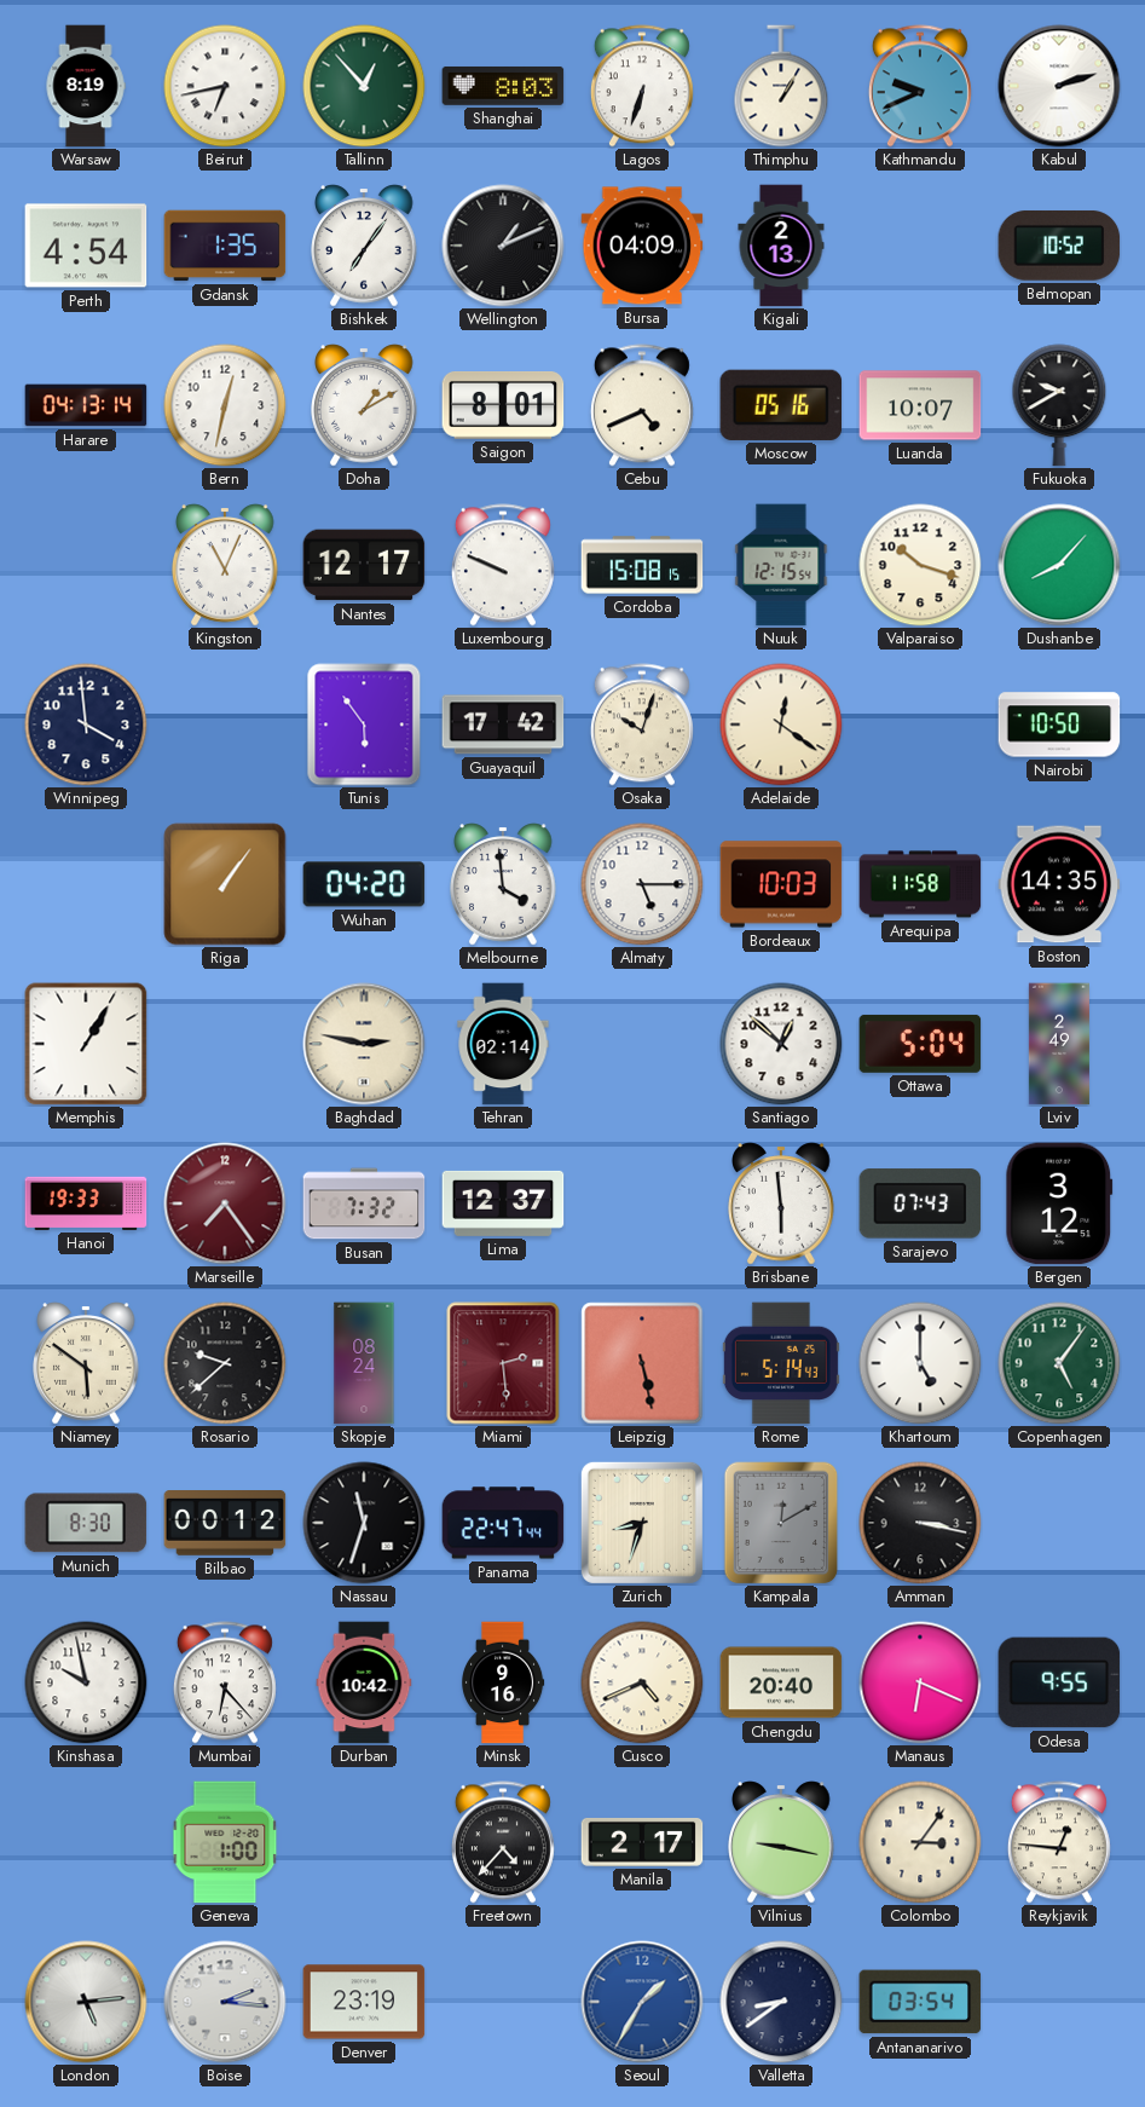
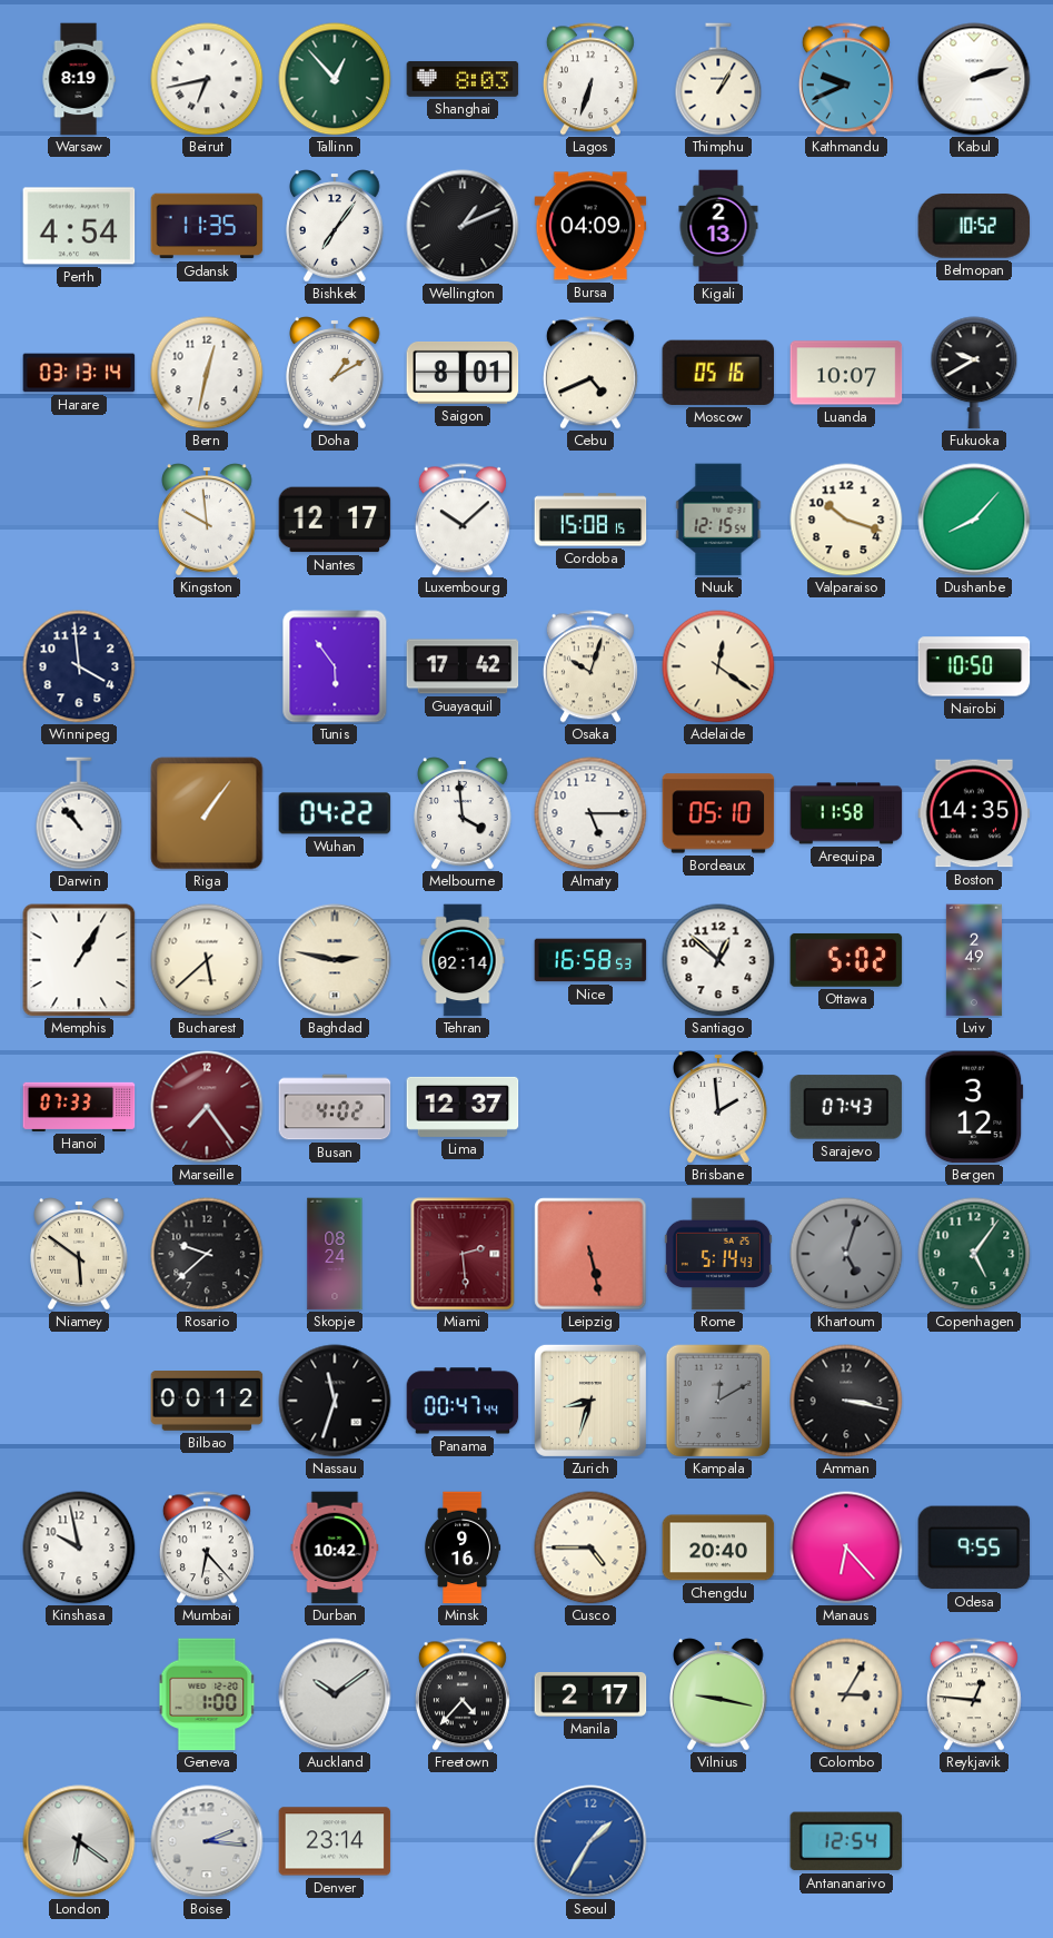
Gdansk: 1:35 -> 11:35 (207, 226)
Harare: 04:13 -> 03:13 (79, 373)
Kingston: 11:04 -> 9:59 (207, 520)
Luxembourg: 9:49 -> 10:08 (463, 520)
Darwin: none -> 10:53 (79, 813)
Wuhan: 04:20 -> 04:22 (335, 813)
Bordeaux: 10:03 -> 05:10 (718, 813)
Bucharest: none -> 5:38 (207, 960)
Nice: none -> 16:58 (590, 960)
Ottawa: 5:04 -> 5:02 (846, 960)
Hanoi: 19:33 -> 07:33 (79, 1107)
Busan: 7:32 -> 4:02 (335, 1107)
Brisbane: 5:59 -> 1:59 (718, 1107)
Khartoum: 5:00 -> 5:03 (846, 1254)
Khartoum dial: white -> grey (846, 1254)
Munich: 8:30 -> none (86, 1523)
Panama: 22:47 -> 00:47 (463, 1401)
Cusco: 4:41 -> 4:45 (590, 1548)
Manaus: 6:19 -> 6:23 (846, 1548)
Auckland: none -> 10:09 (335, 1694)
Colombo: 3:06 -> 3:05 (846, 1694)
London: 5:14 -> 6:21 (79, 1841)
Denver: 23:19 -> 23:14 (335, 1841)
Valletta: 8:39 -> none (781, 2002)
Antananarivo: 03:54 -> 12:54 (846, 1841)
